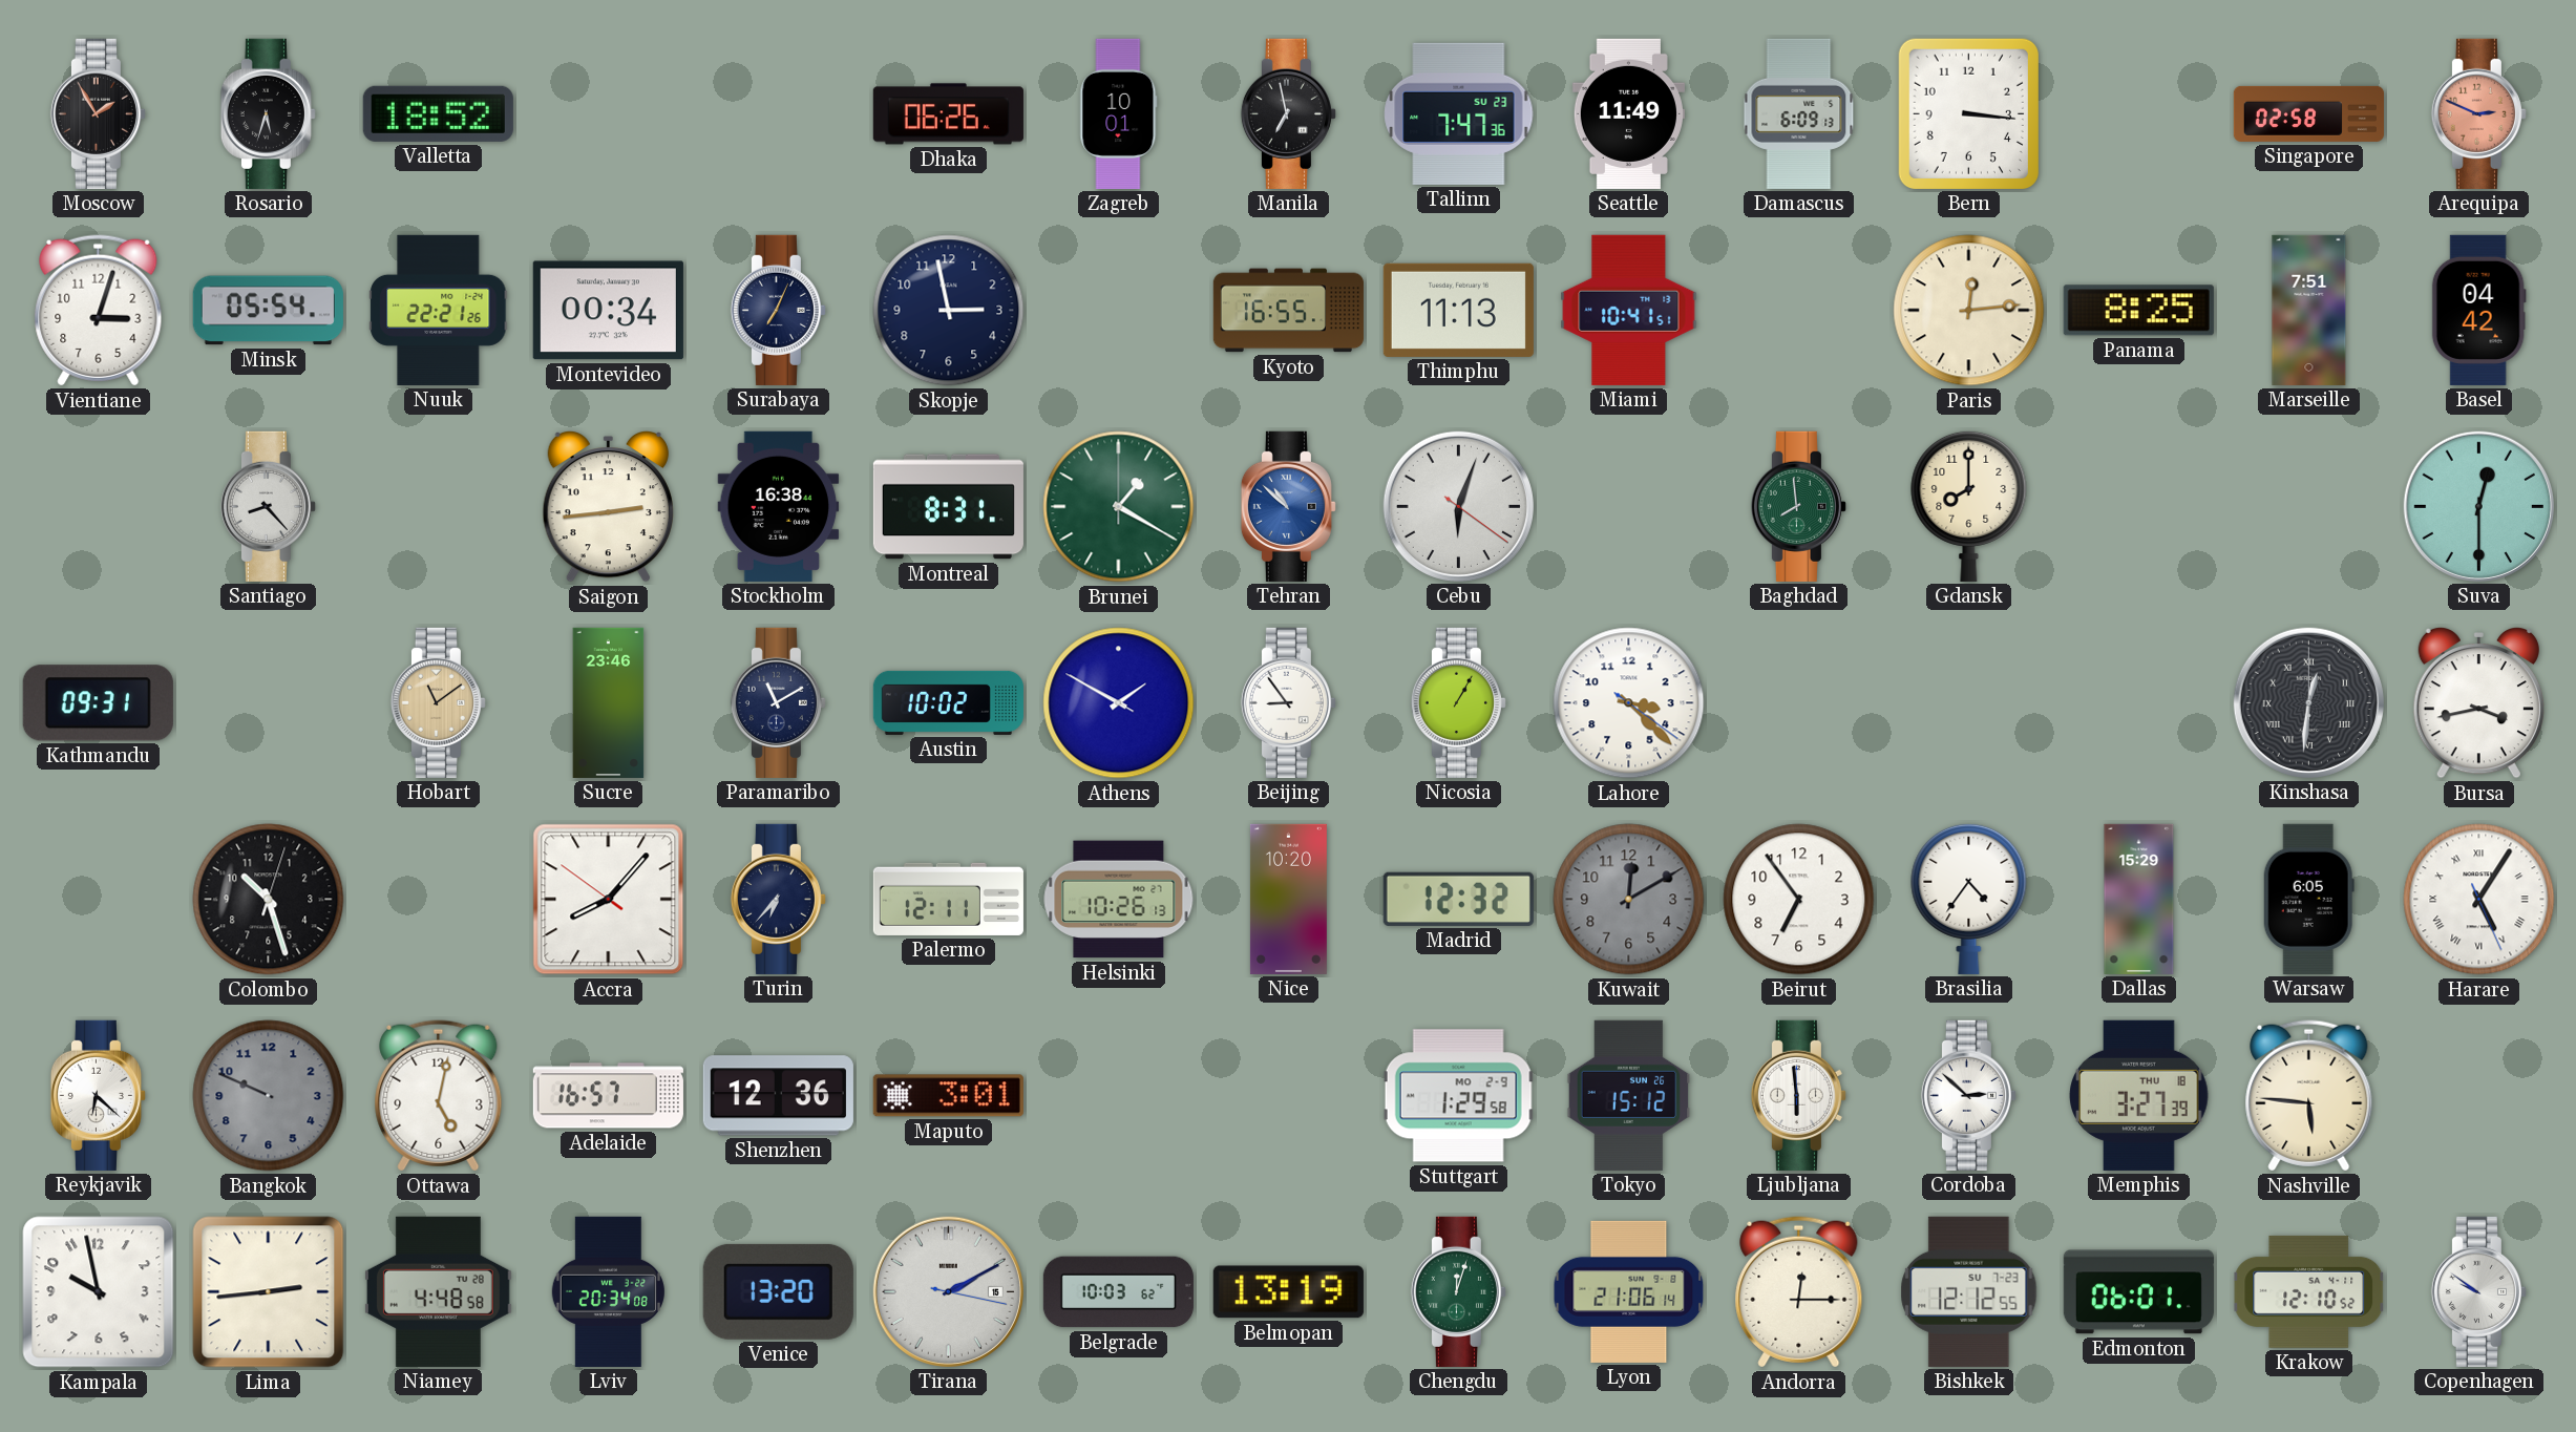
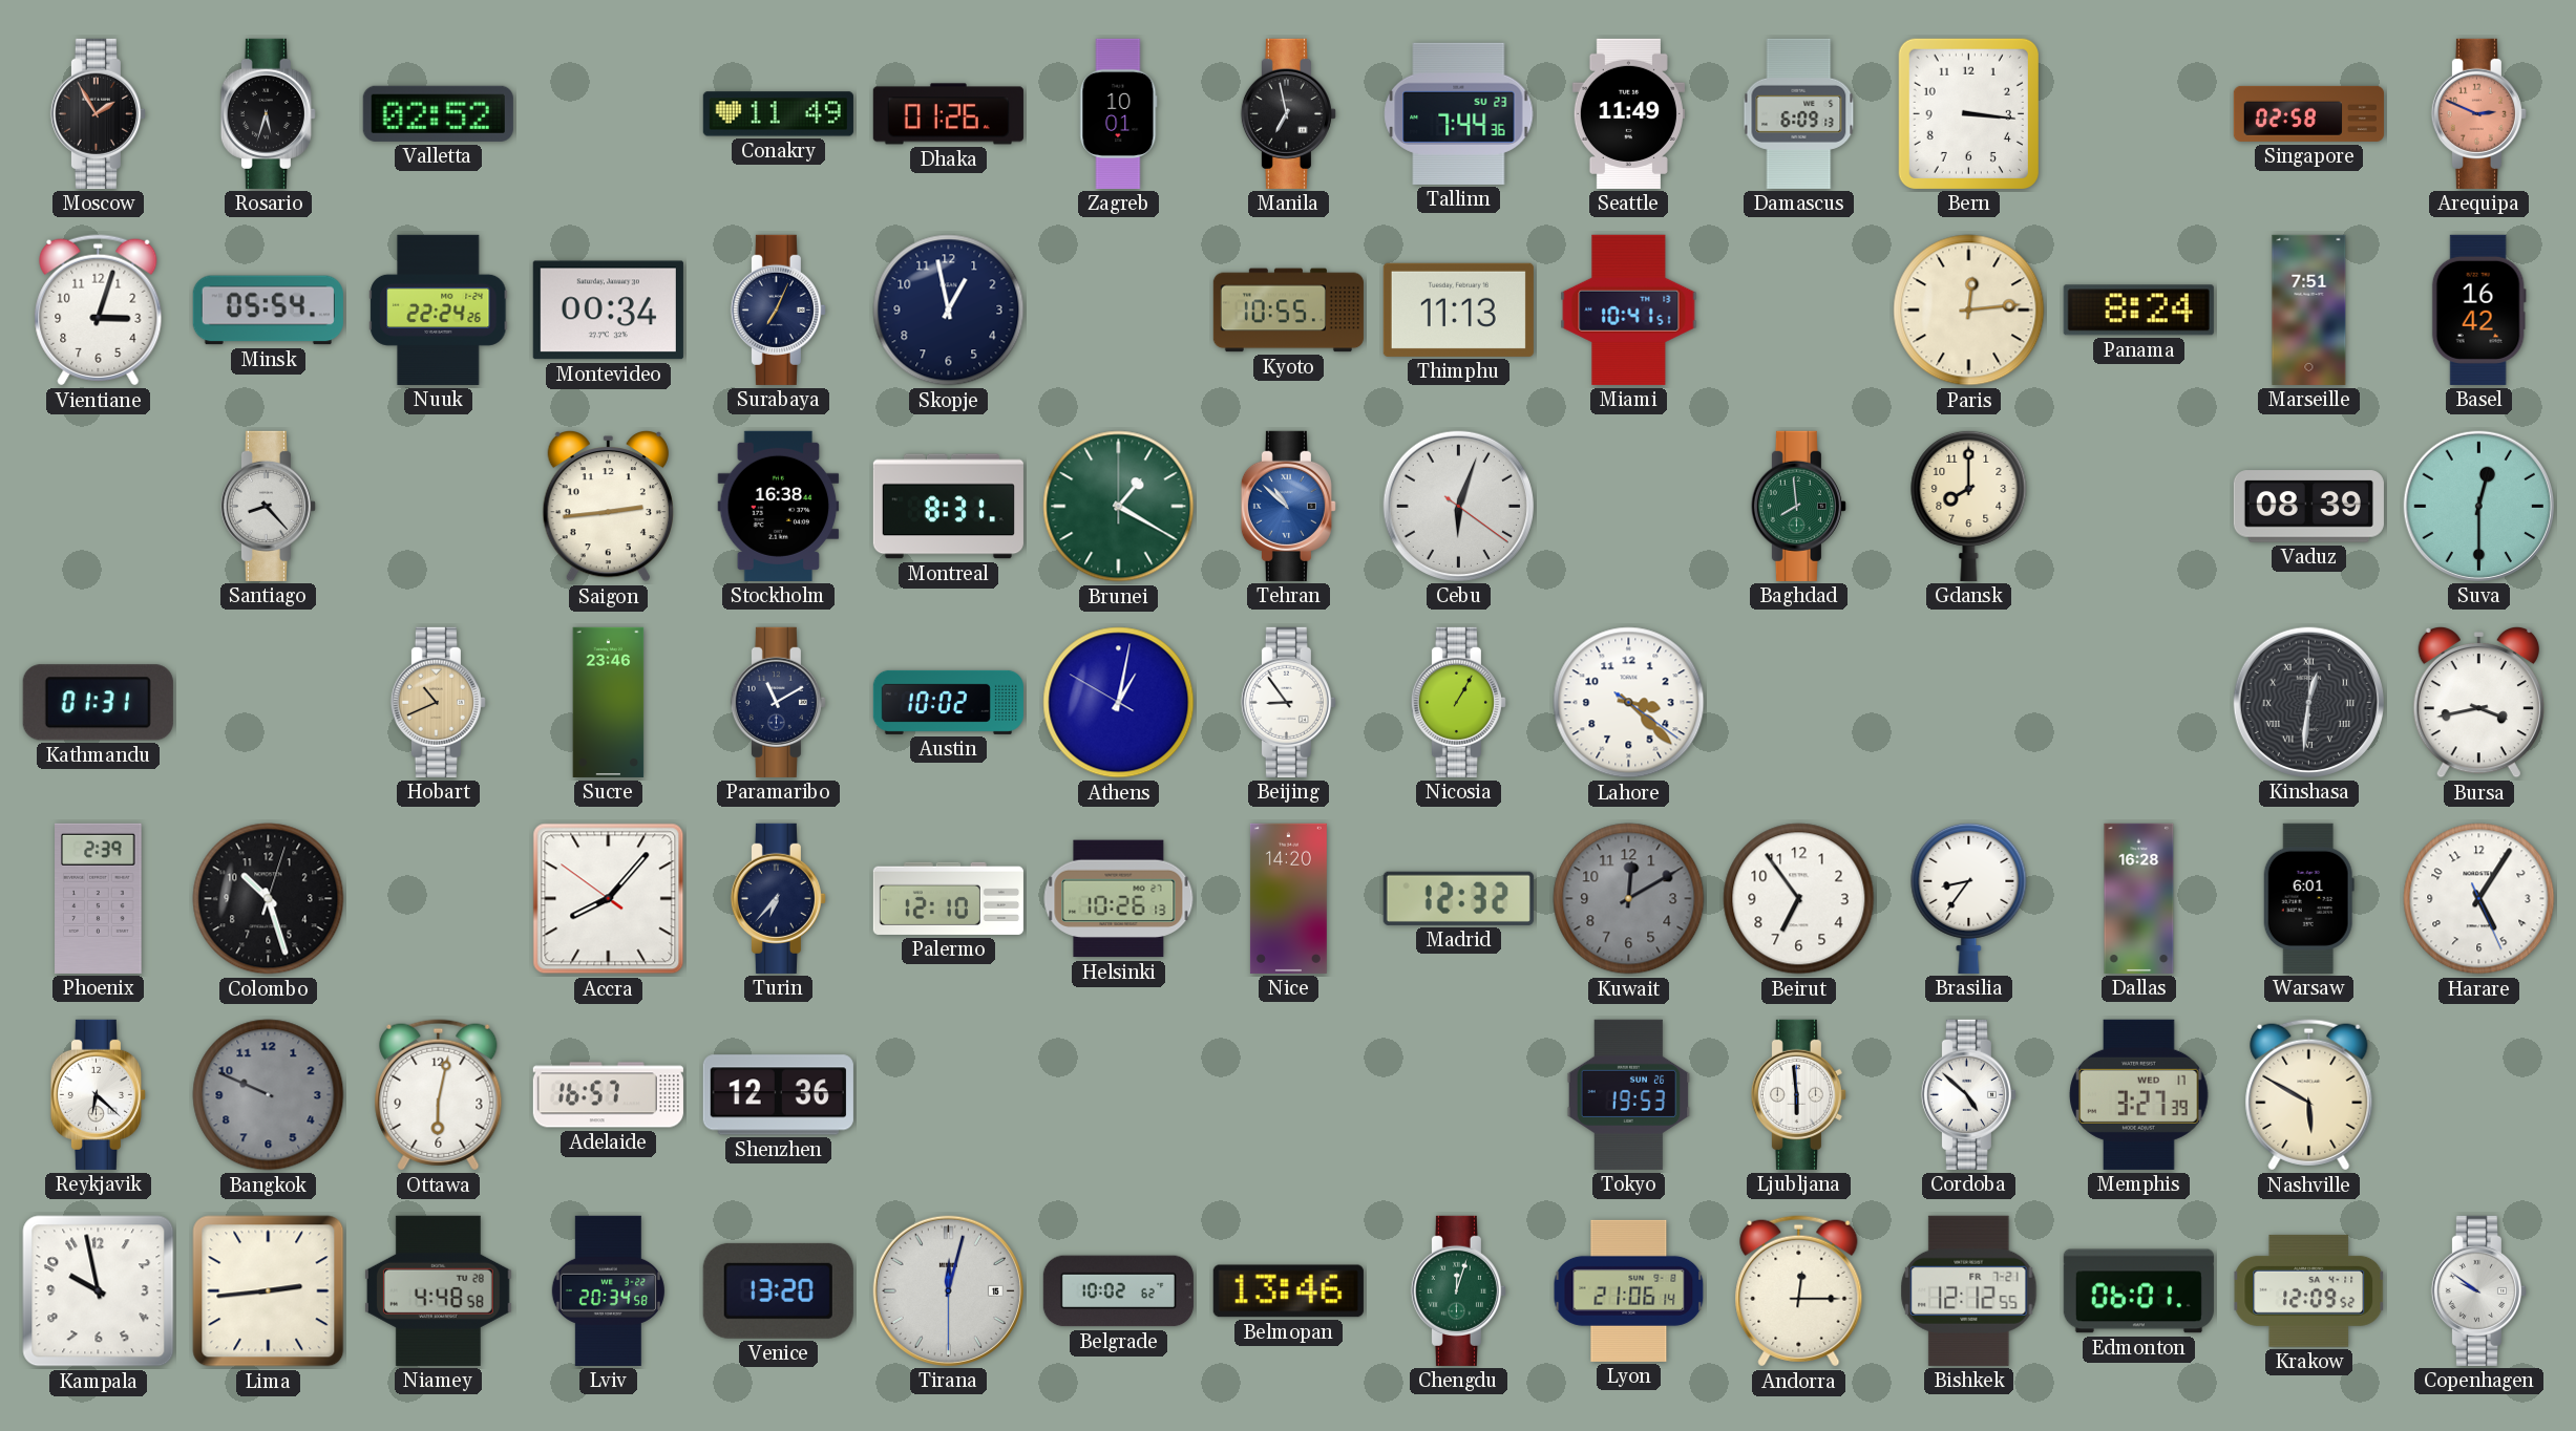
Valletta: 18:52 -> 02:52 (438, 113)
Conakry: none -> 11:49 (778, 114)
Dhaka: 06:26 -> 01:26 (948, 114)
Tallinn: 7:47 -> 7:44 (1459, 113)
Nuuk: 22:21 -> 22:24 (439, 309)
Skopje: 2:58 -> 12:58 (949, 311)
Kyoto: 16:55 -> 10:55 (1288, 311)
Panama: 8:25 -> 8:24 (2138, 311)
Basel: 04:42 -> 16:42 (2478, 309)
Vaduz: none -> 08:39 (2308, 507)
Kathmandu: 09:31 -> 01:31 (98, 703)
Hobart: 11:09 -> 10:41 (438, 702)
Athens: 1:49 -> 1:01 (1119, 703)
Phoenix: none -> 2:39 (99, 898)
Palermo: 12:11 -> 12:10 (948, 898)
Nice: 10:20 -> 14:20 (1288, 898)
Brasilia: 4:36 -> 8:36 (1969, 898)
Dallas: 15:29 -> 16:28 (2139, 898)
Warsaw: 6:05 -> 6:01 (2308, 898)
Harare numerals: Roman -> Arabic (2479, 899)
Ottawa: 5:02 -> 6:02 (439, 1095)
Maputo: 3:01 -> none (948, 1096)
Stuttgart: 1:29 -> none (1459, 1096)
Tokyo: 15:12 -> 19:53 (1629, 1094)
Cordoba: 2:52 -> 4:52 (1968, 1094)
Memphis date: THU 18 -> WED 17 (2139, 1094)
Nashville: 5:46 -> 5:50 (2309, 1095)
Lviv: 20:34:08 -> 20:34:58 (608, 1290)
Tirana: 2:10 -> 12:02 (948, 1290)
Belgrade: 10:03 -> 10:02 (1118, 1291)
Belmopan: 13:19 -> 13:46 (1288, 1291)
Bishkek date: SU 7-23 -> FR 7-21 (1969, 1290)
Krakow: 12:10 -> 12:09 (2309, 1290)
